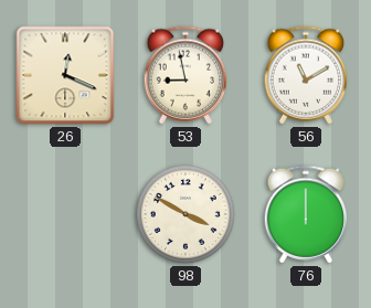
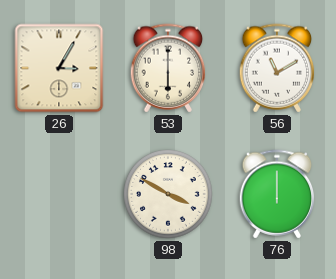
26: 12:19 -> 3:05 (59, 68)
53: 8:58 -> 6:00 (168, 68)
